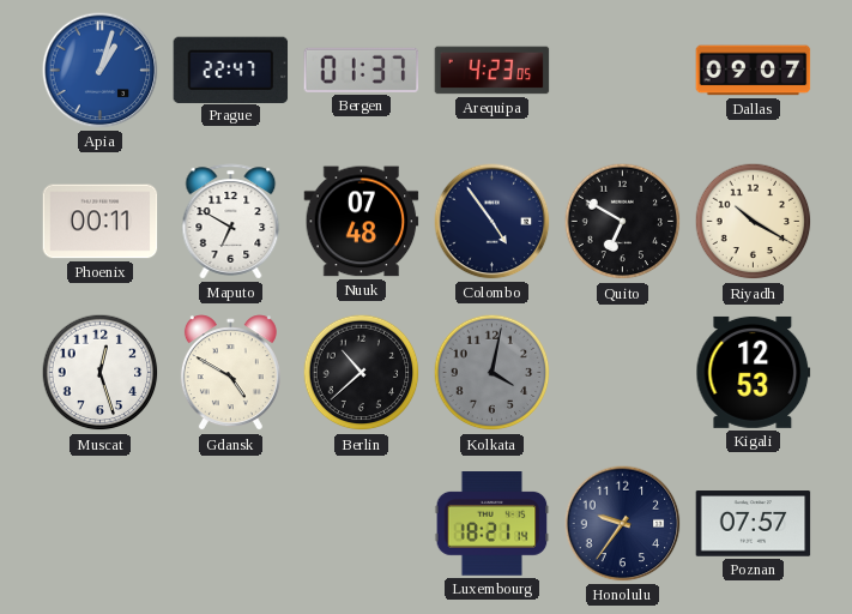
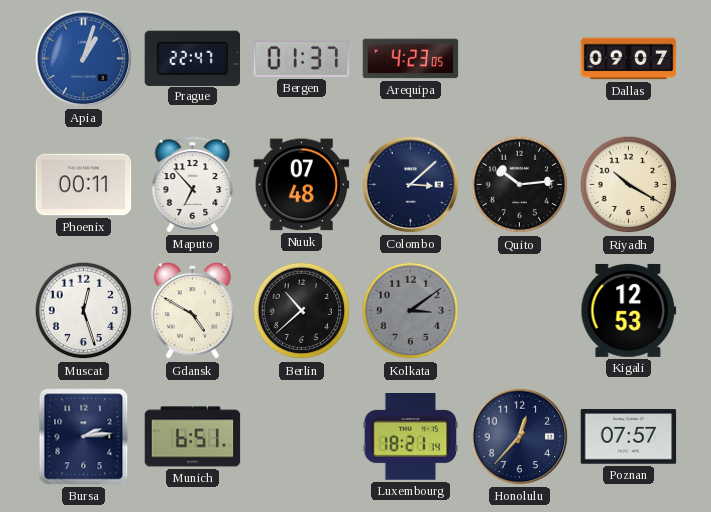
Maputo: 6:50 -> 6:53 (193, 185)
Colombo: 4:54 -> 3:08 (411, 185)
Quito: 6:50 -> 10:14 (520, 185)
Kolkata: 4:02 -> 3:09 (411, 311)
Bursa: none -> 2:14 (84, 437)
Munich: none -> 6:51 (193, 437)
Honolulu: 9:36 -> 12:37 (520, 437)
